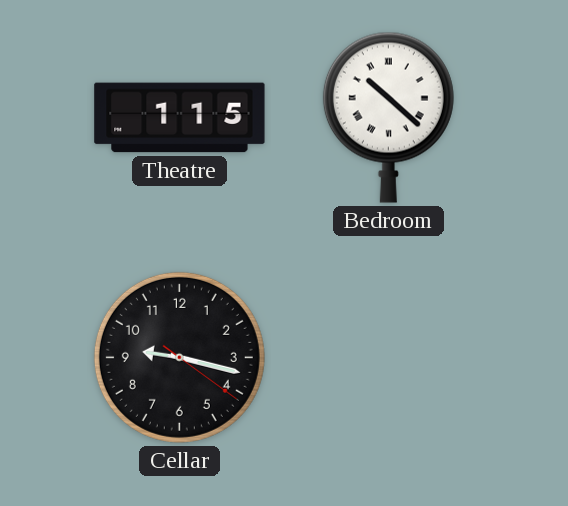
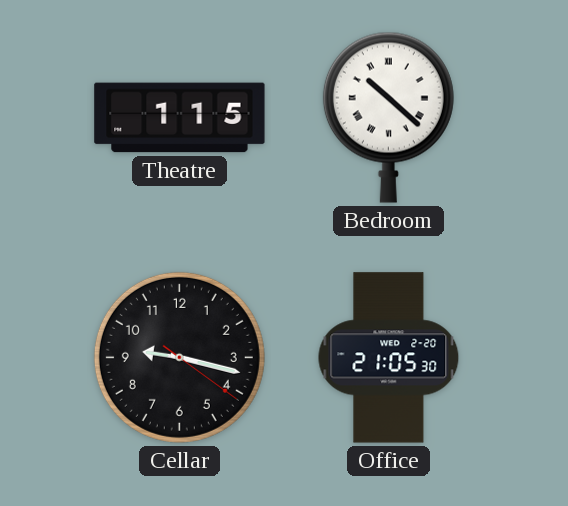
Office: none -> 21:05 (389, 358)
